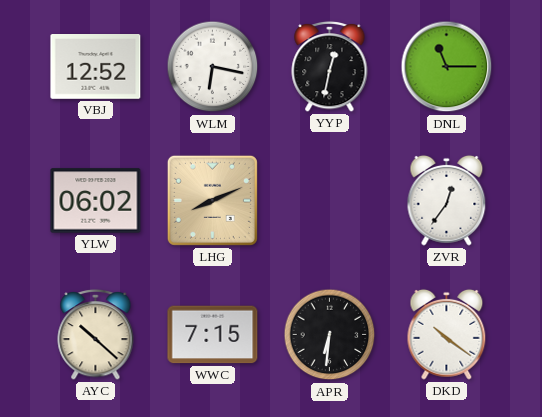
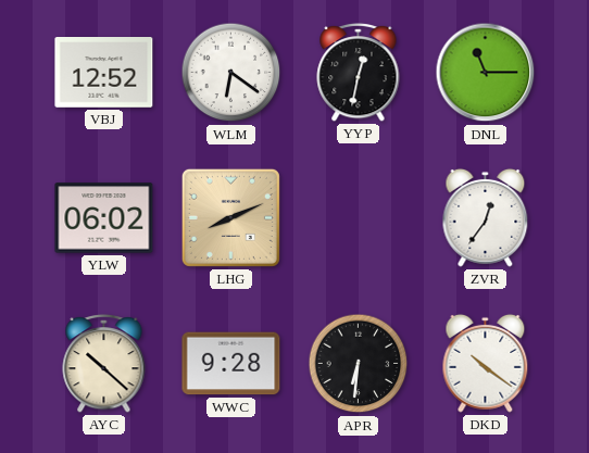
WLM: 6:17 -> 6:21 (231, 73)
WWC: 7:15 -> 9:28 (231, 364)
